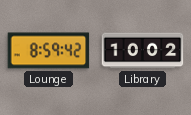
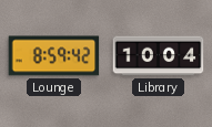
Library: 10:02 -> 10:04 (159, 56)
